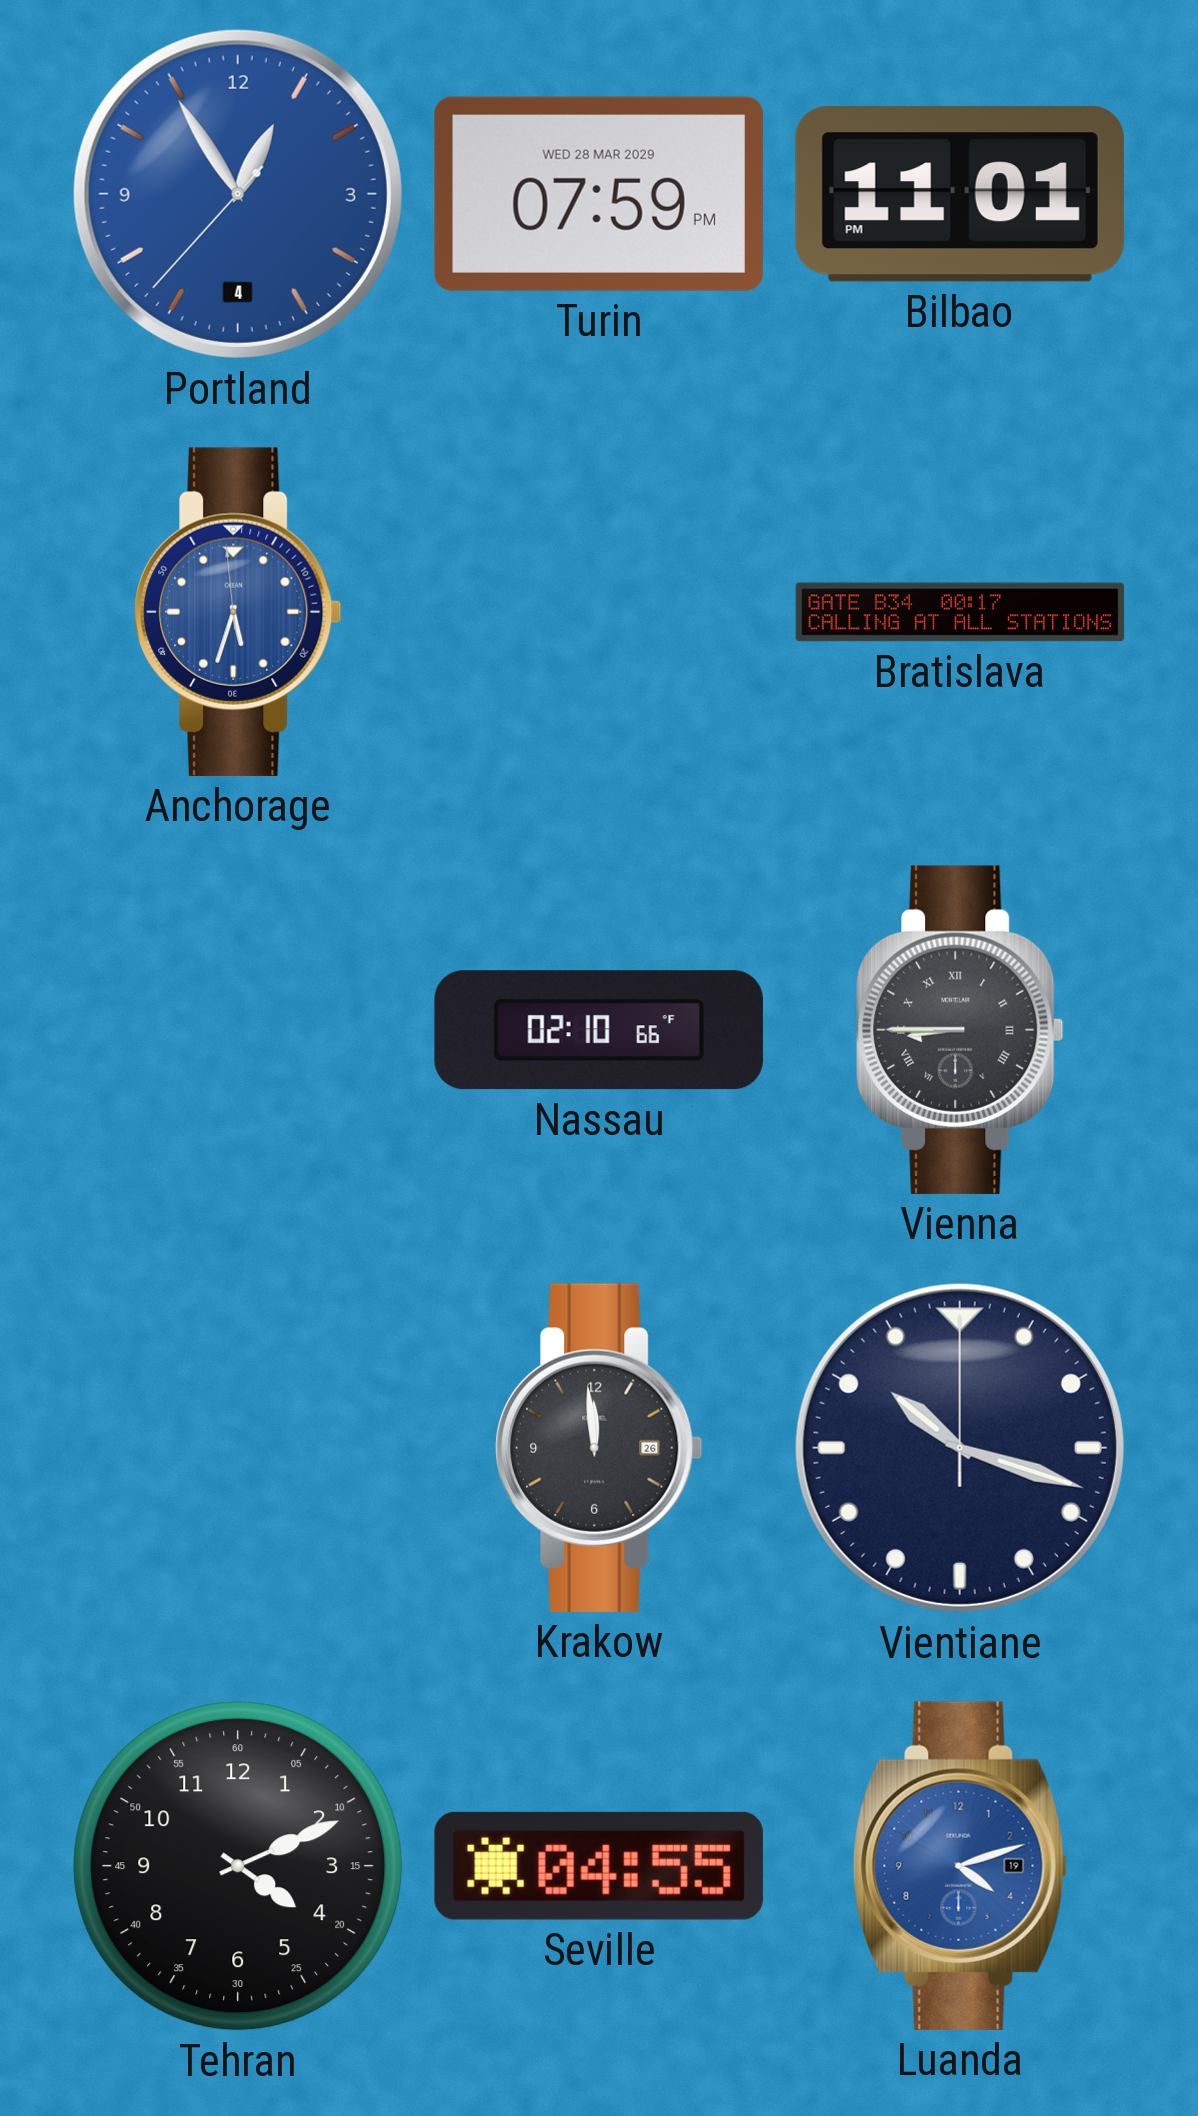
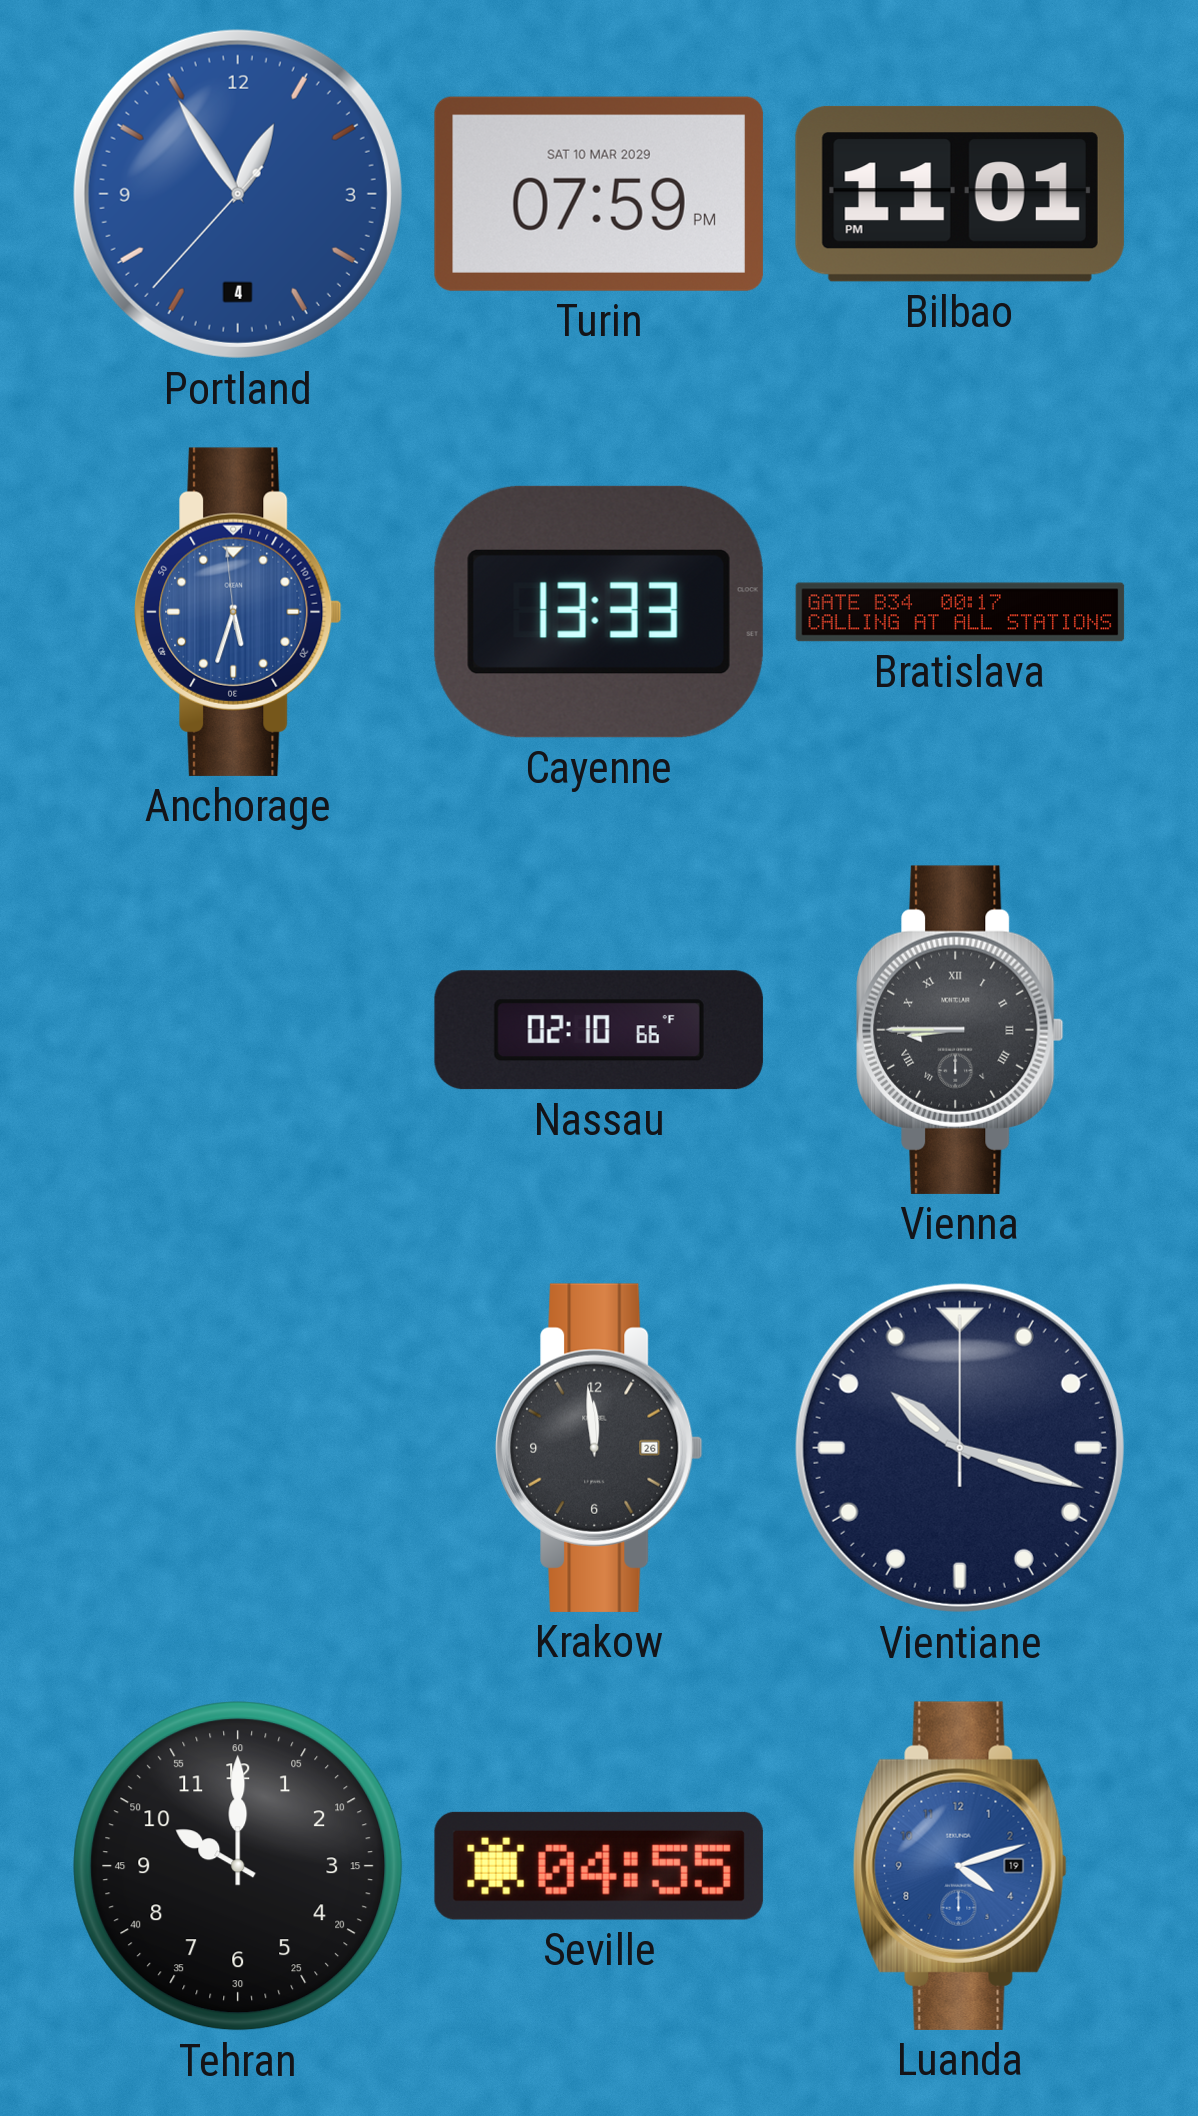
Turin date: WED 28 MAR 2029 -> SAT 10 MAR 2029 (599, 194)
Cayenne: none -> 13:33 (599, 612)
Tehran: 4:11 -> 10:00 (238, 1866)
